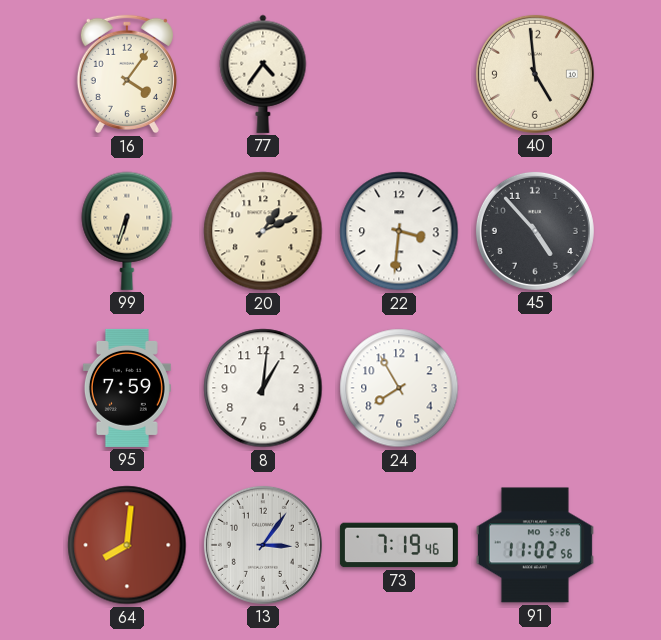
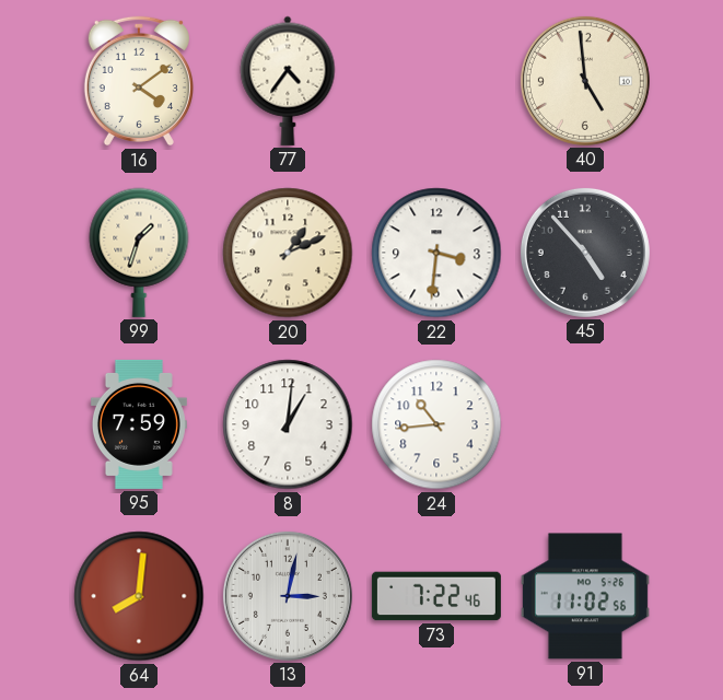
16: 4:06 -> 4:09 (139, 81)
99: 6:33 -> 1:33 (139, 253)
24: 7:55 -> 10:44 (436, 424)
13: 3:06 -> 3:02 (288, 596)
73: 7:19 -> 7:22 (436, 596)
